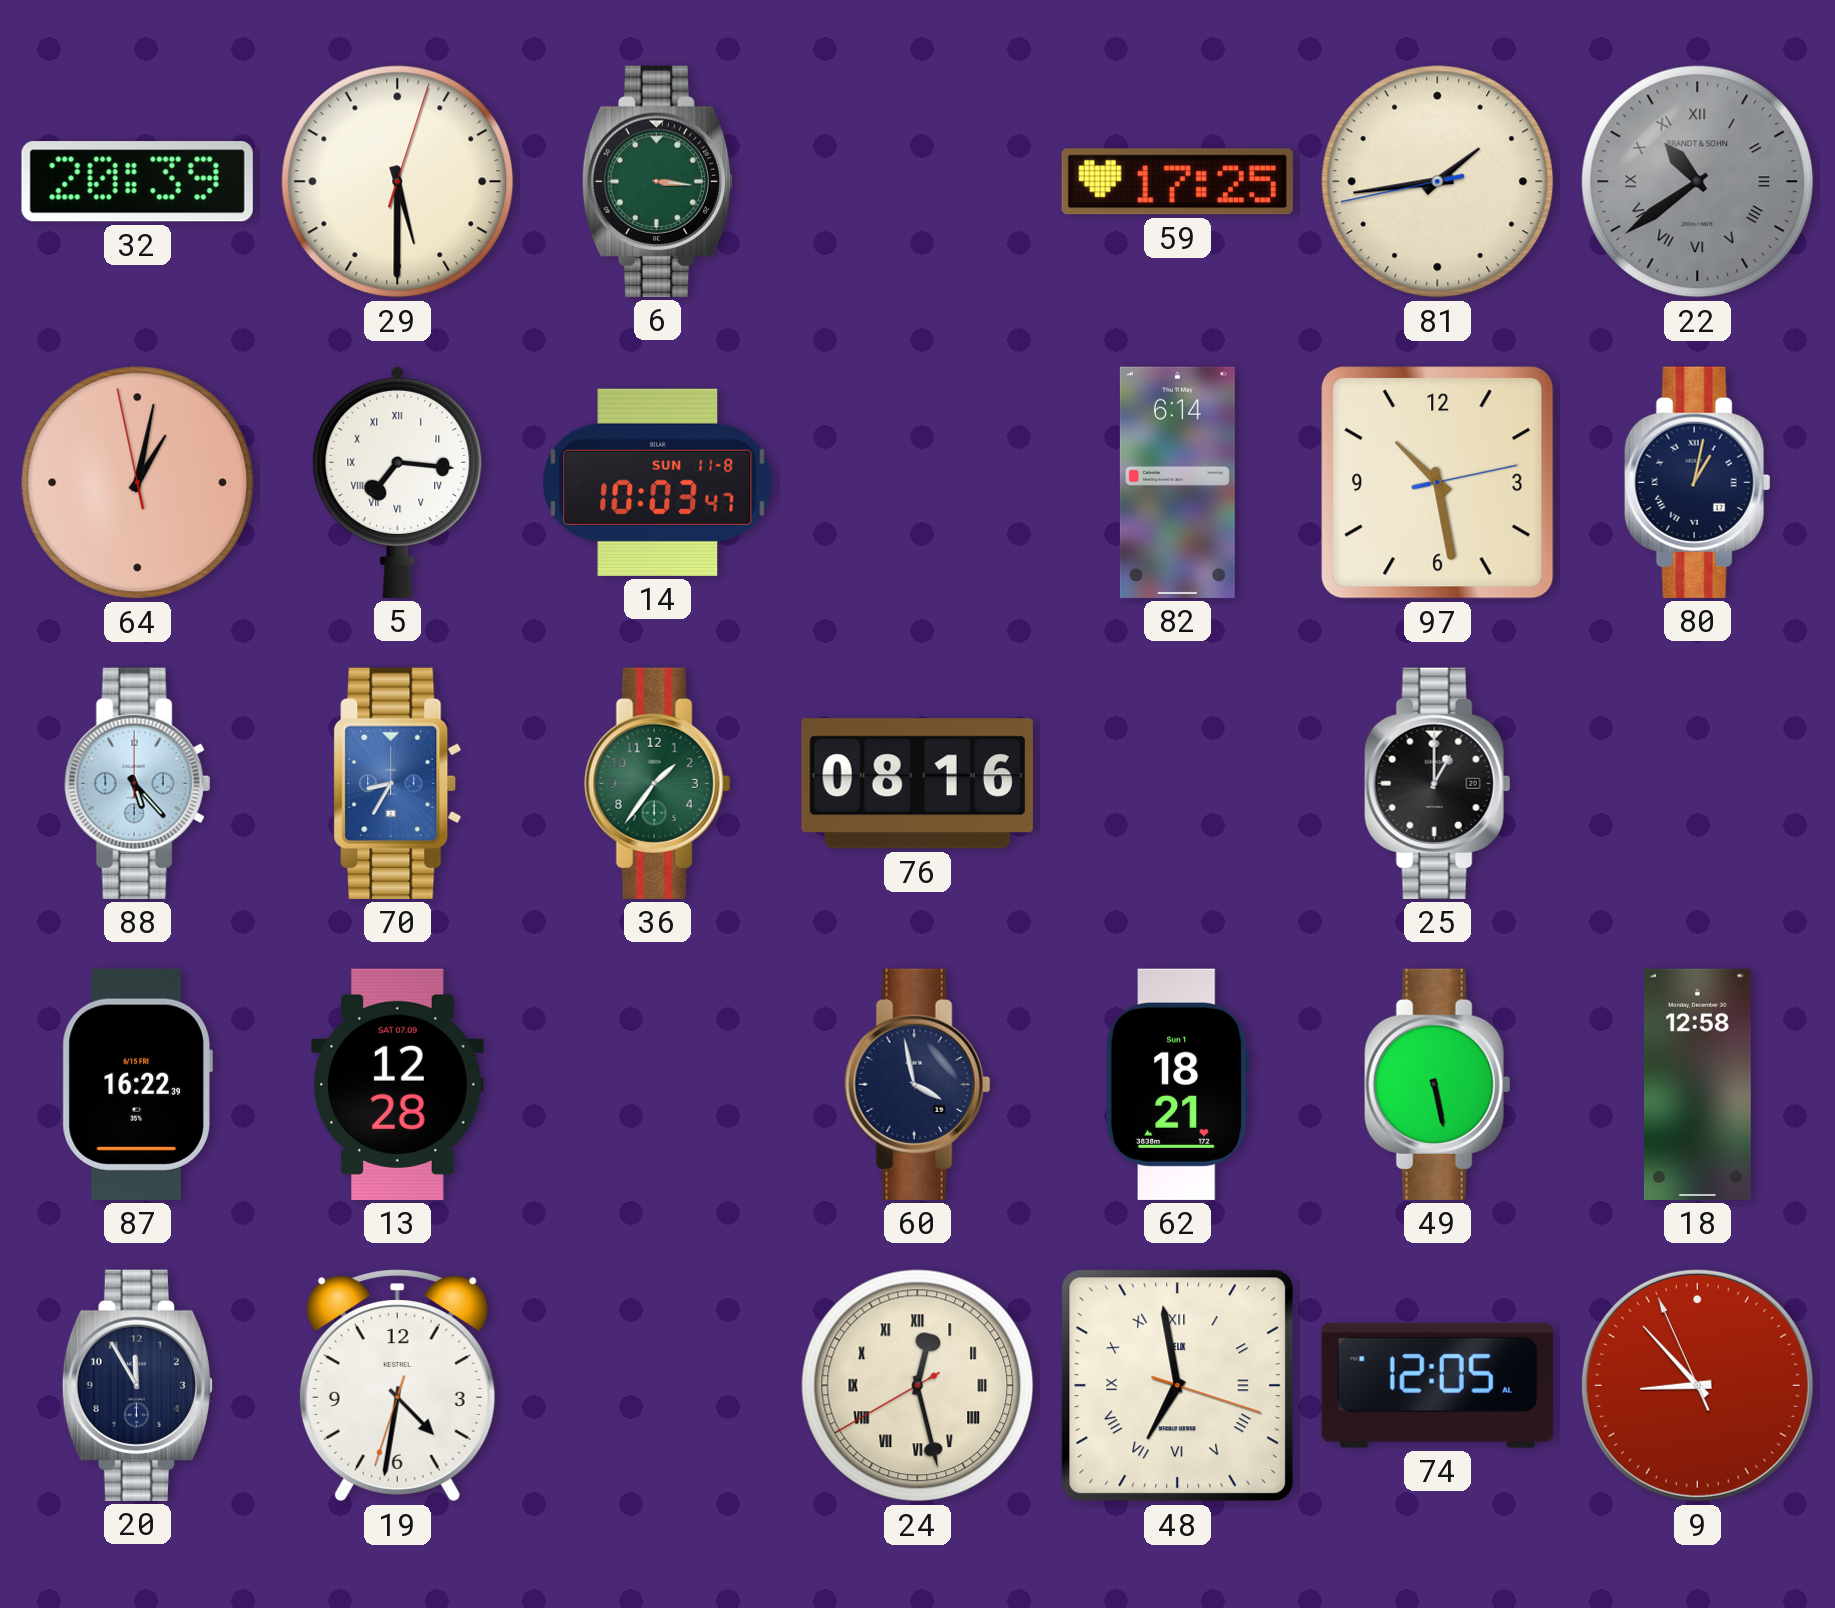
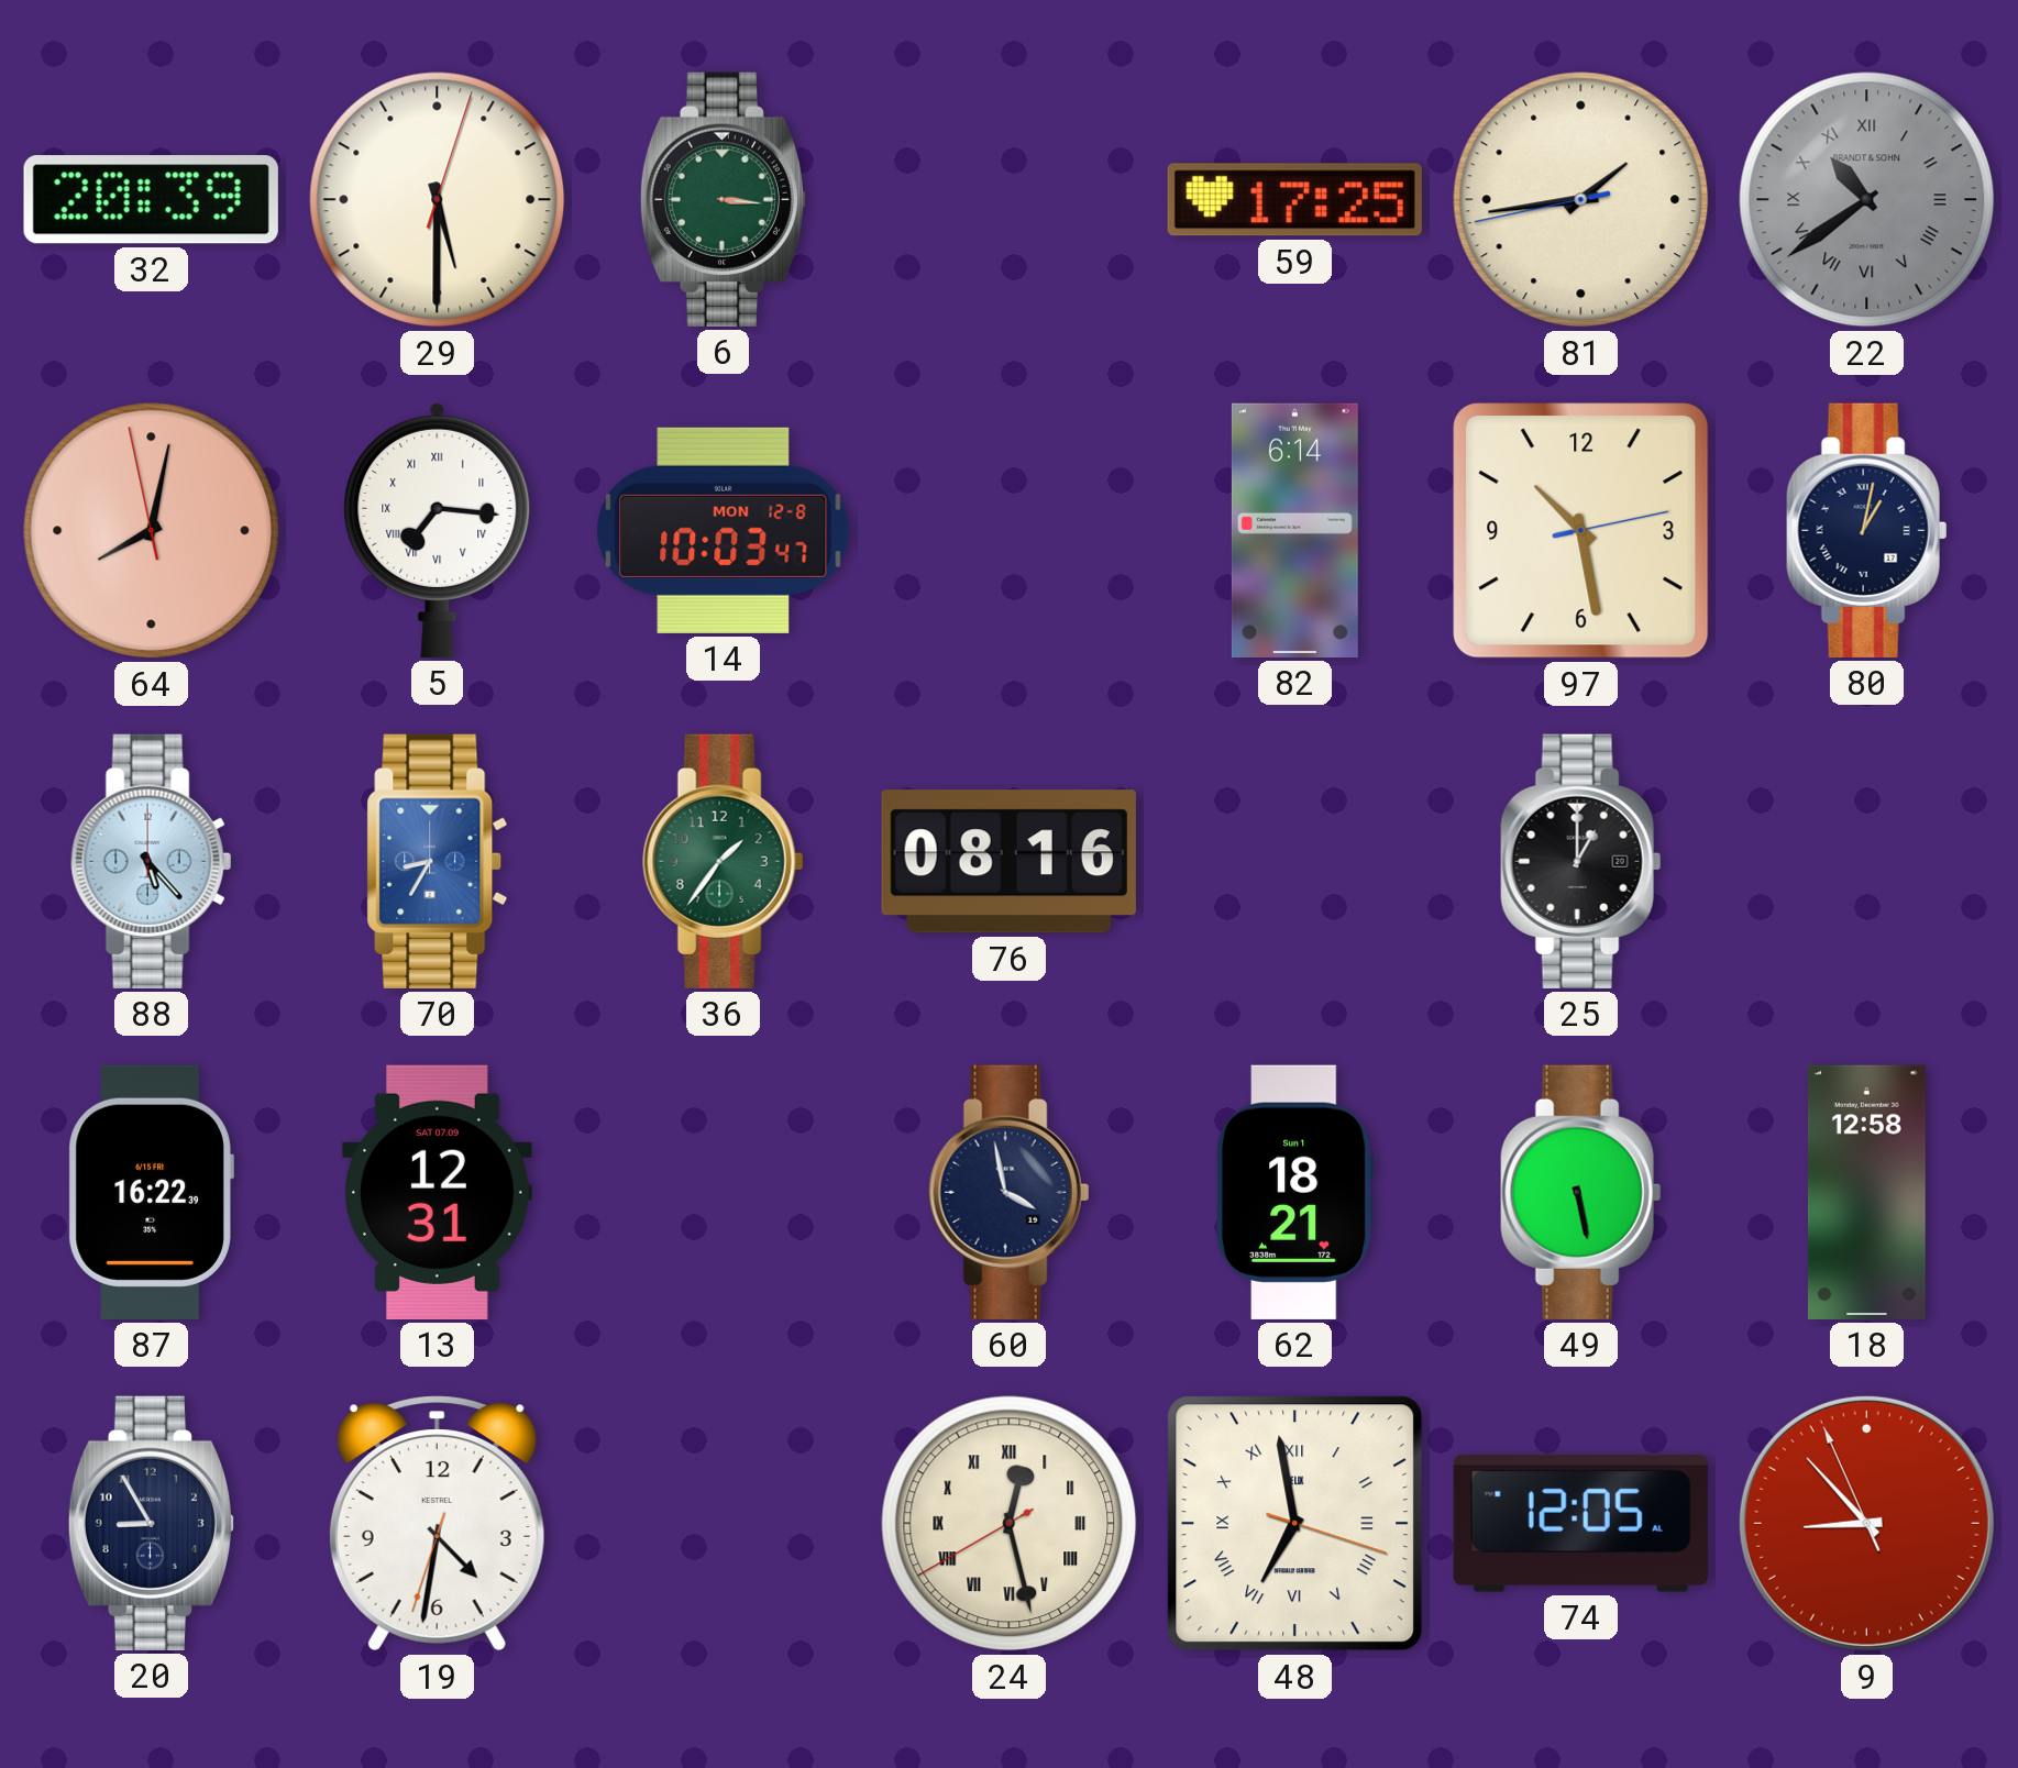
64: 1:01 -> 8:01 (152, 531)
14 date: SUN 11-8 -> MON 12-8 (724, 530)
13: 12:28 -> 12:31 (438, 1192)
20: 11:55 -> 8:55 (151, 1523)
